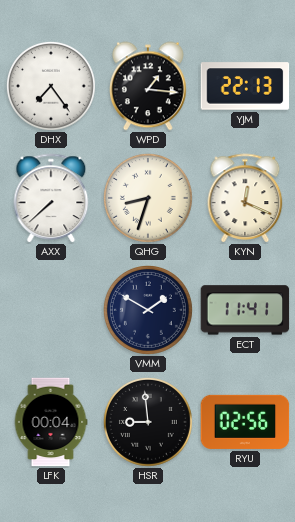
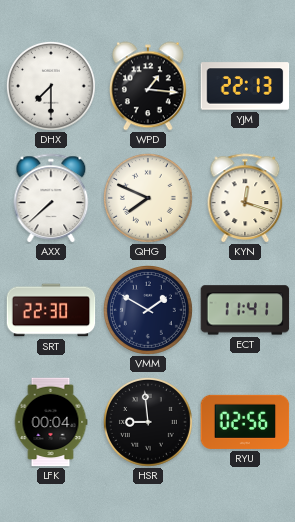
DHX: 7:24 -> 7:30 (51, 86)
QHG: 8:33 -> 7:49 (148, 198)
KYN: 12:19 -> 12:18 (245, 198)
SRT: none -> 22:30 (51, 310)
